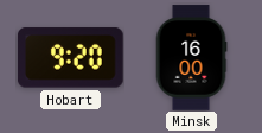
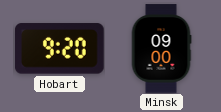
Minsk: 16:00 -> 09:00 (161, 49)
